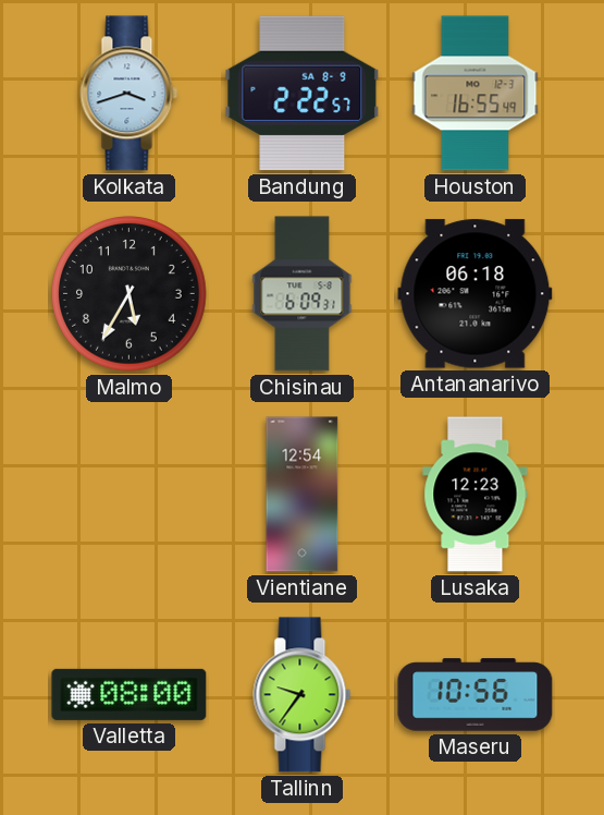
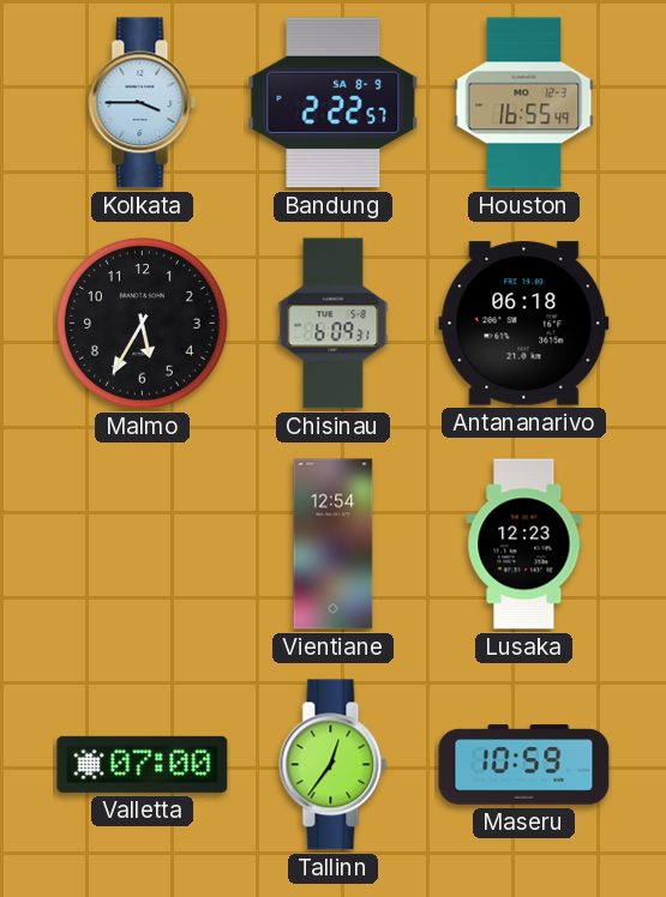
Kolkata: 3:42 -> 3:45 (143, 103)
Valletta: 08:00 -> 07:00 (143, 764)
Tallinn: 9:36 -> 12:36 (334, 765)
Maseru: 10:56 -> 10:59 (524, 765)
